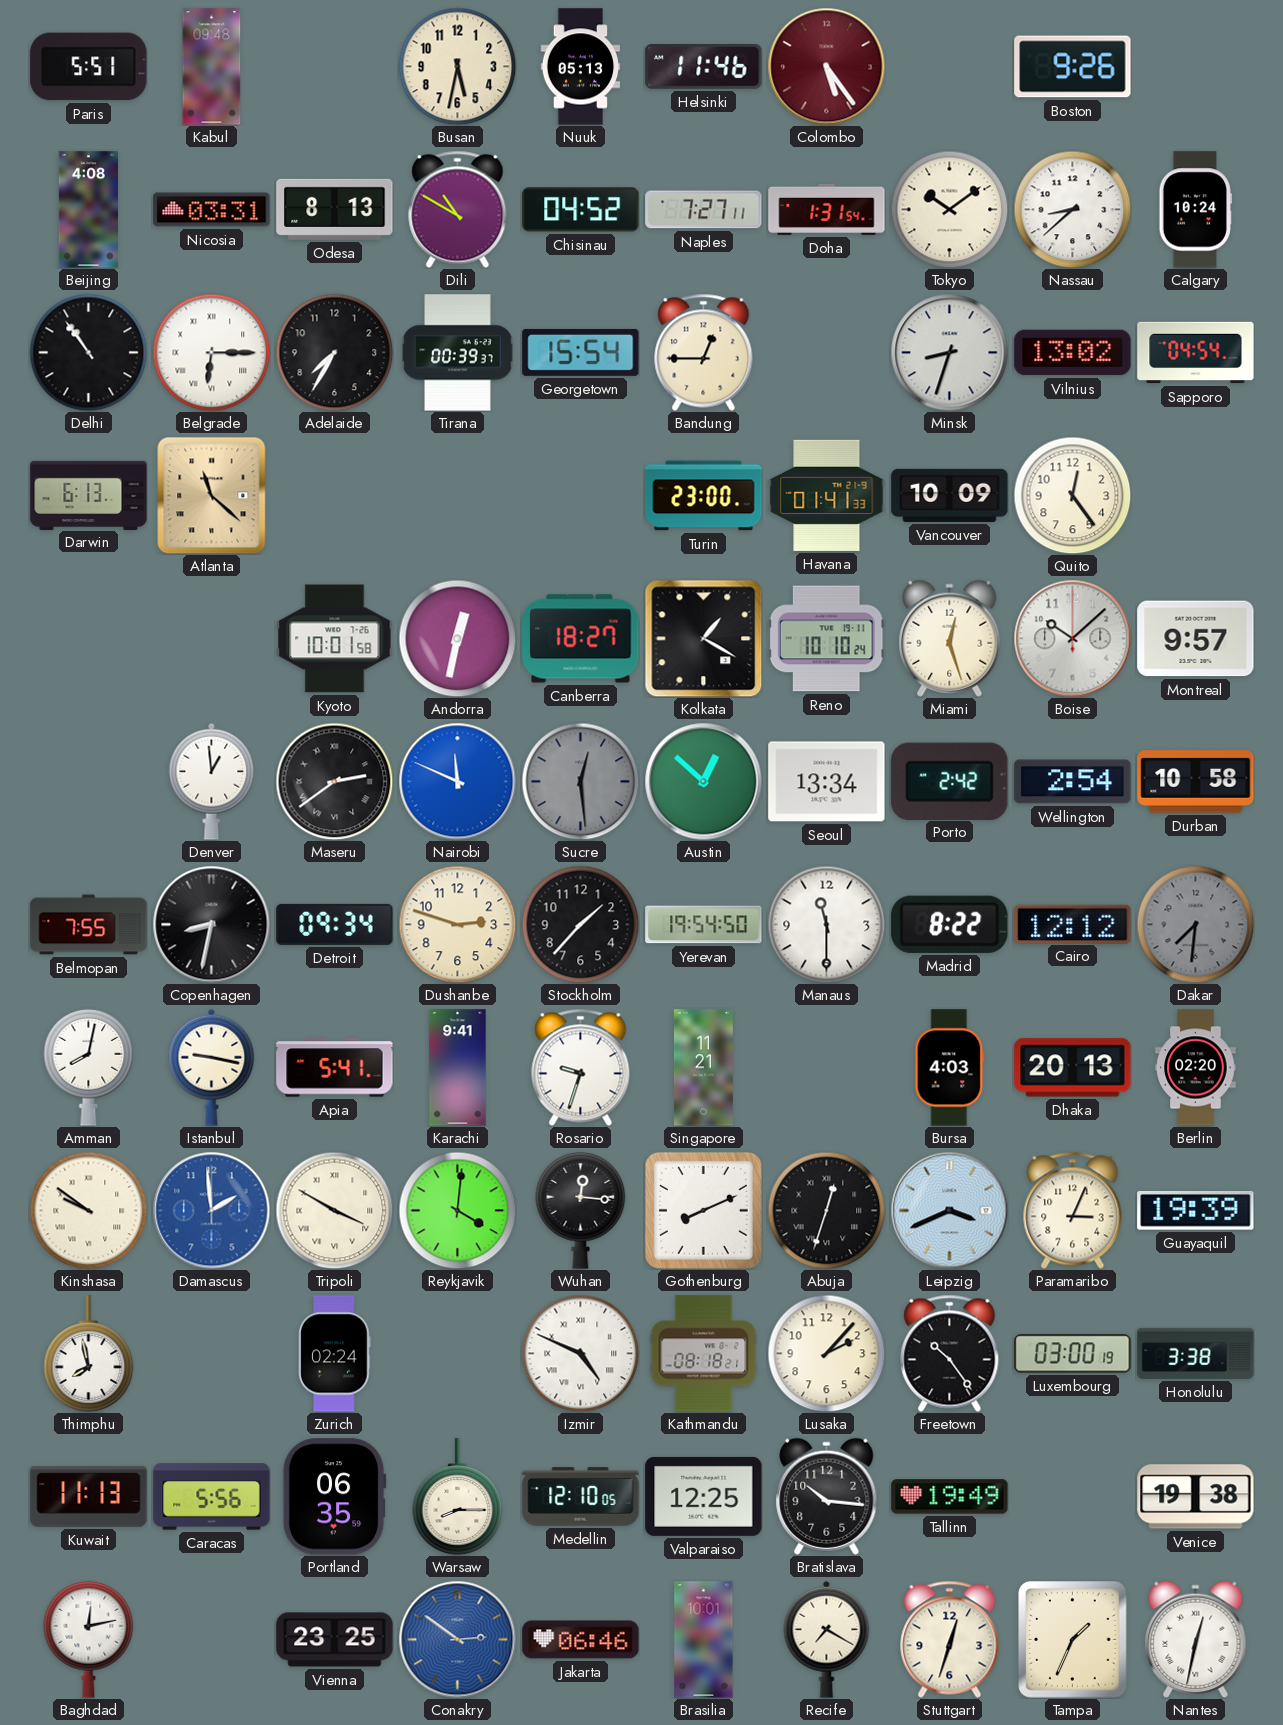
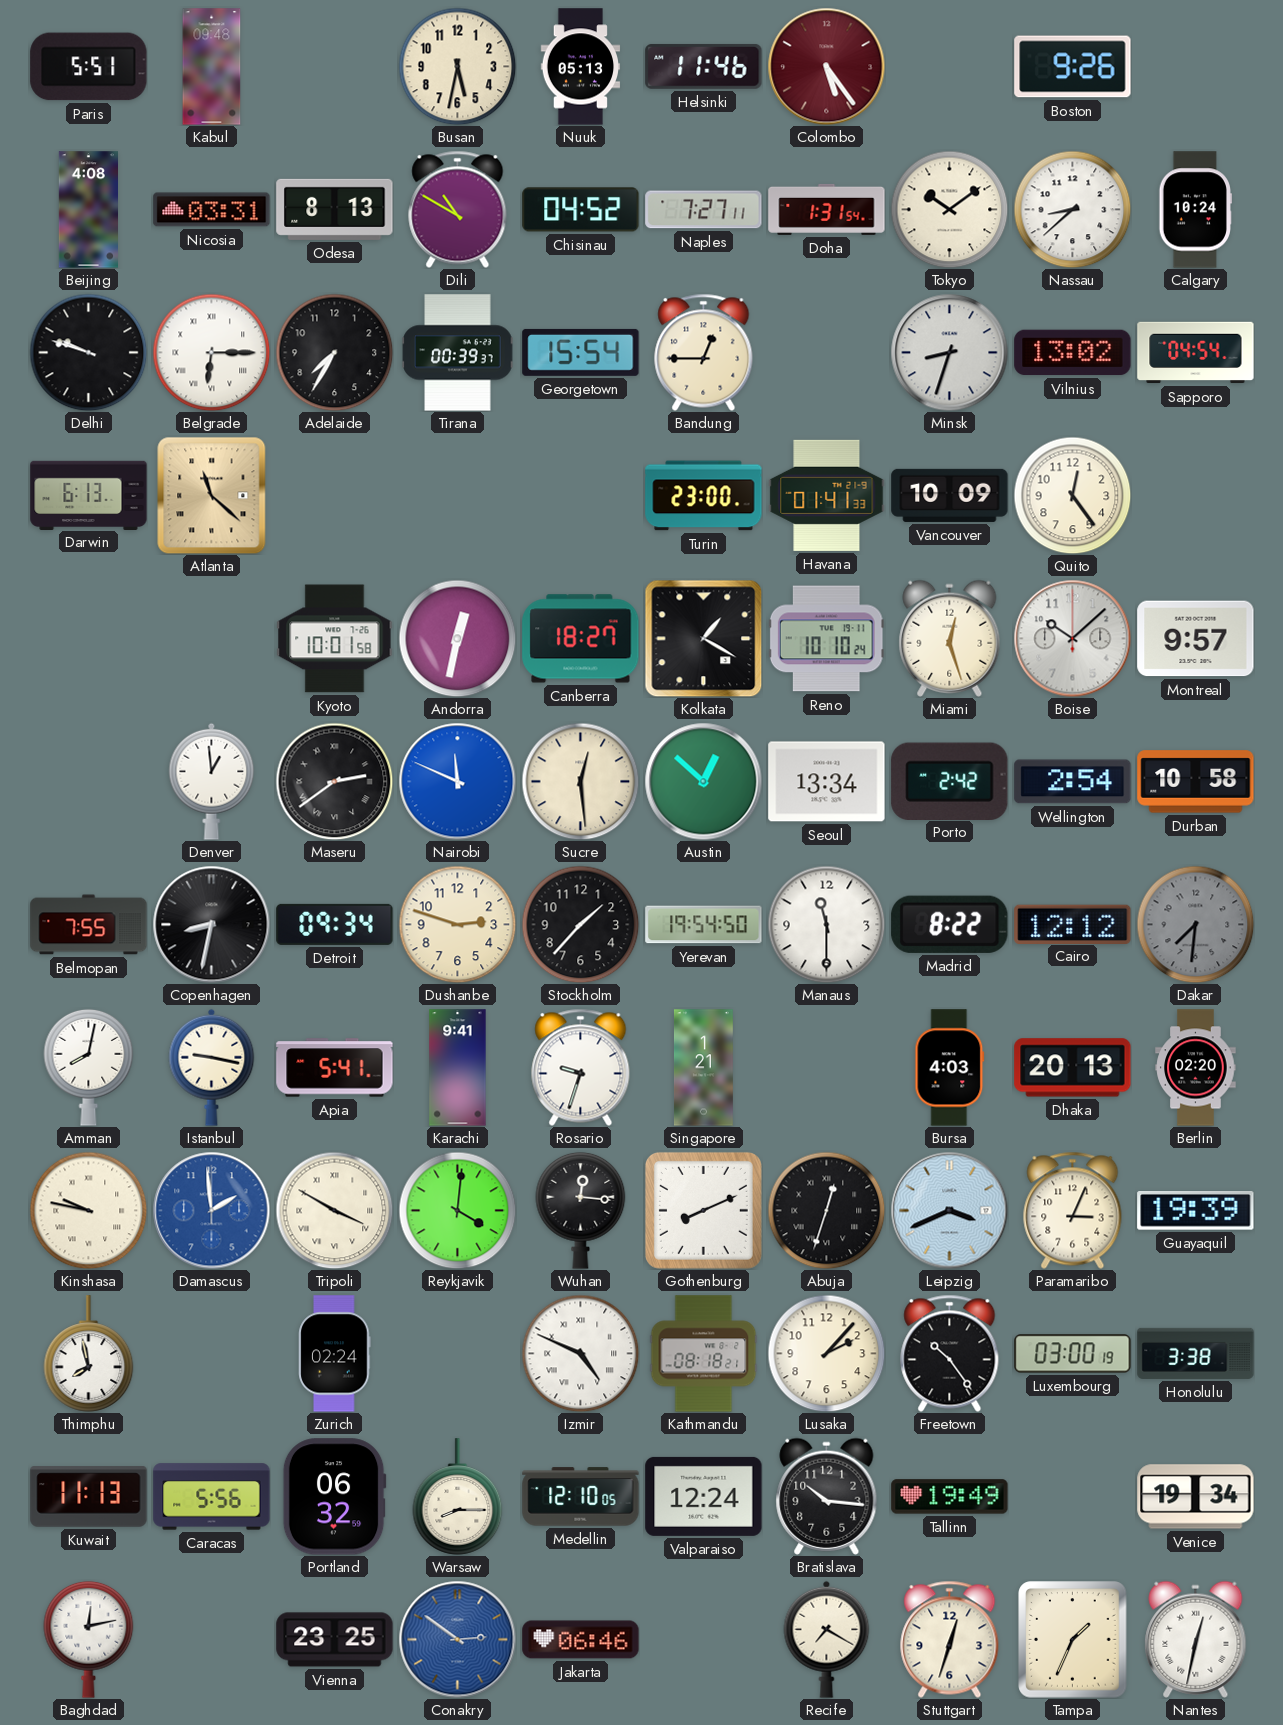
Delhi: 10:54 -> 9:48 (88, 352)
Sucre dial: grey -> cream (580, 781)
Singapore: 11:21 -> 1:21 (703, 1068)
Kinshasa: 9:51 -> 9:47 (88, 1210)
Portland: 06:35 -> 06:32 (334, 1497)
Valparaiso: 12:25 -> 12:24 (704, 1496)
Venice: 19:38 -> 19:34 (1196, 1497)
Brasilia: 10:01 -> none (704, 1640)
